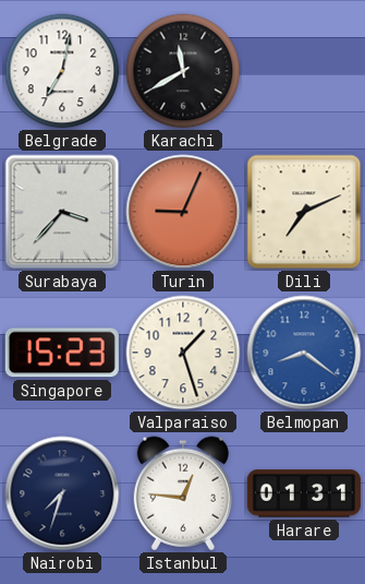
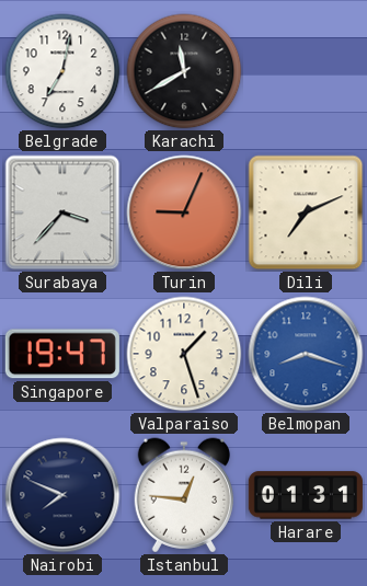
Singapore: 15:23 -> 19:47 (62, 354)
Belmopan: 8:21 -> 8:18 (306, 354)
Nairobi: 7:33 -> 7:49 (62, 495)
